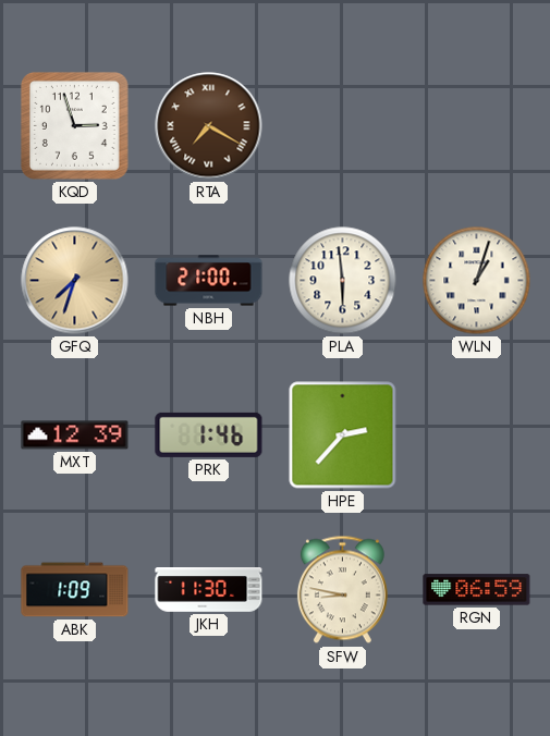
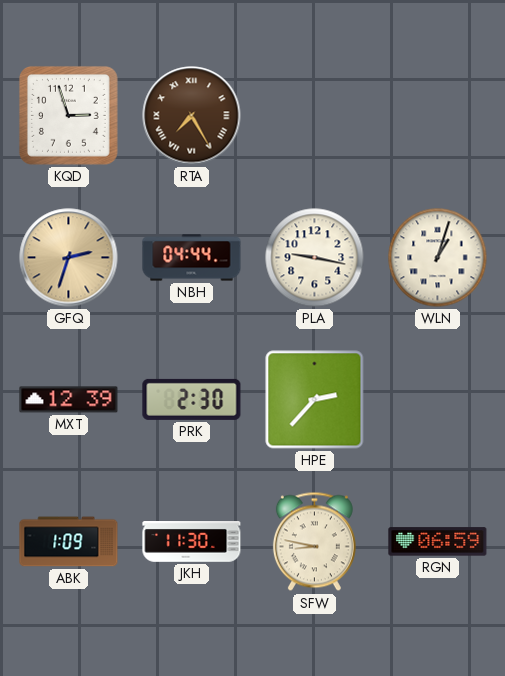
RTA: 7:20 -> 7:25 (192, 116)
GFQ: 7:33 -> 2:33 (69, 258)
NBH: 21:00 -> 04:44 (192, 258)
PLA: 5:59 -> 9:17 (315, 258)
PRK: 1:46 -> 2:30 (192, 399)
